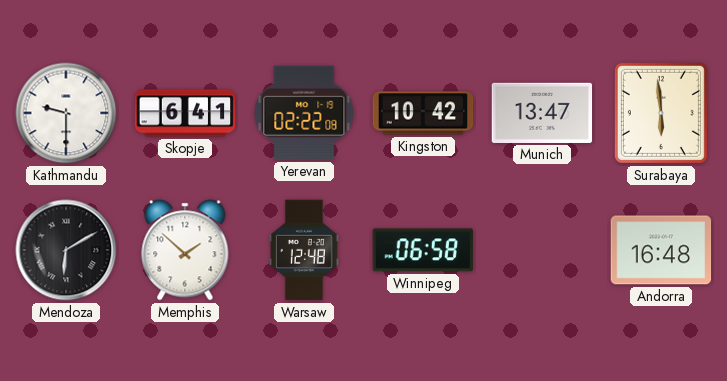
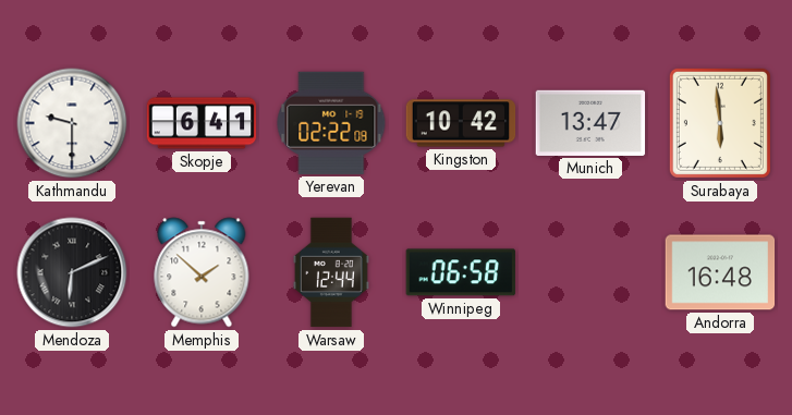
Mendoza: 6:10 -> 6:11 (72, 272)
Warsaw: 12:48 -> 12:44 (331, 272)
